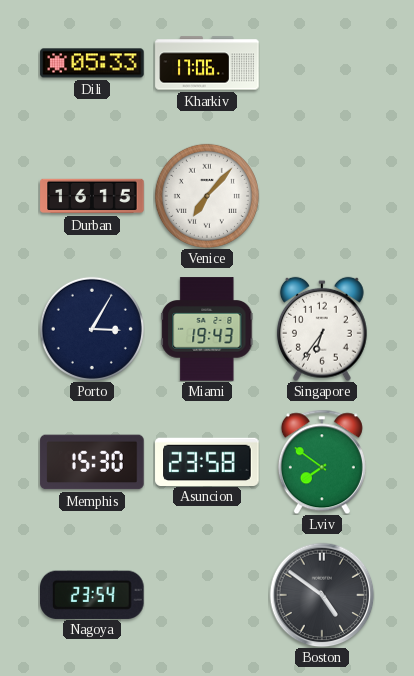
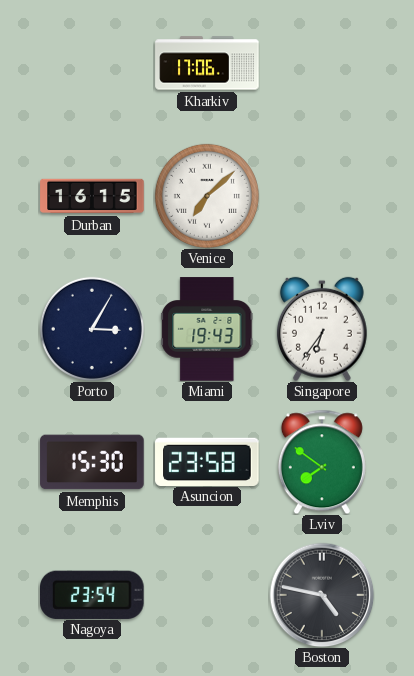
Dili: 05:33 -> none (92, 63)
Venice: 7:07 -> 7:08 (207, 196)
Boston: 4:51 -> 4:47 (322, 595)
